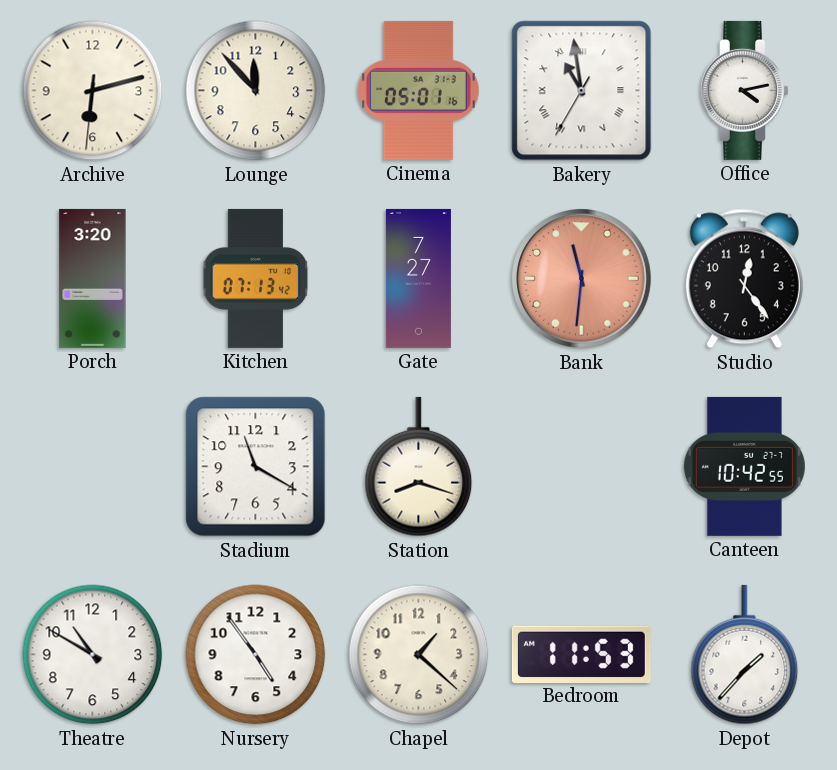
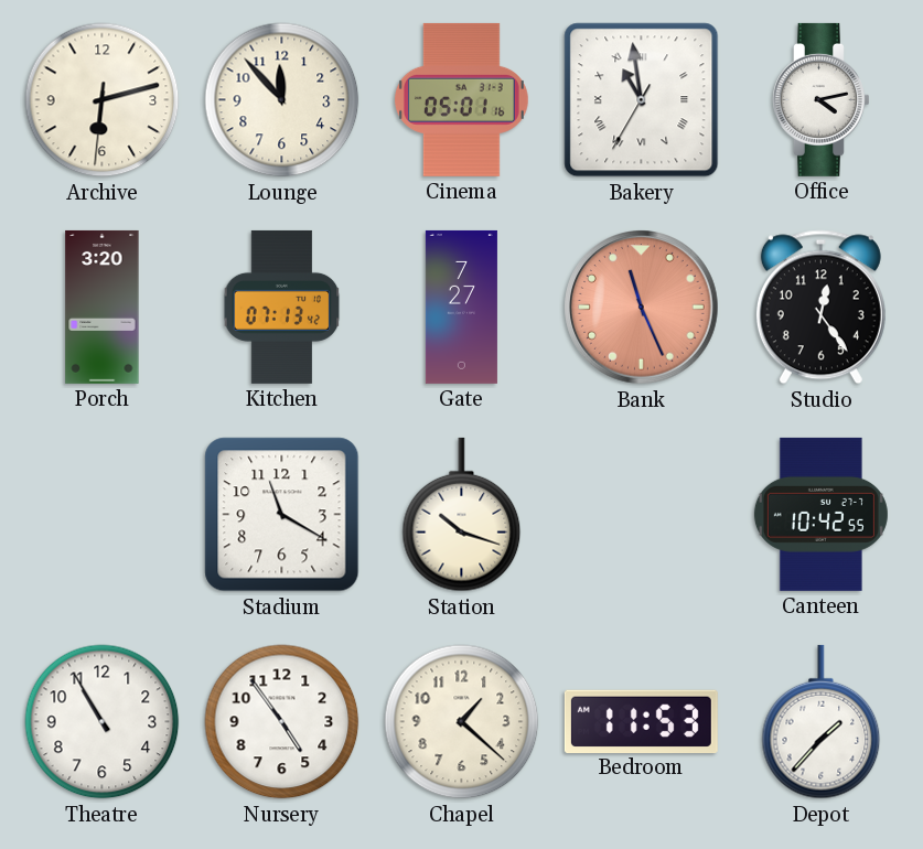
Bank: 11:31 -> 11:26 (642, 308)
Station: 8:18 -> 10:18 (462, 515)
Theatre: 10:50 -> 10:55 (103, 722)
